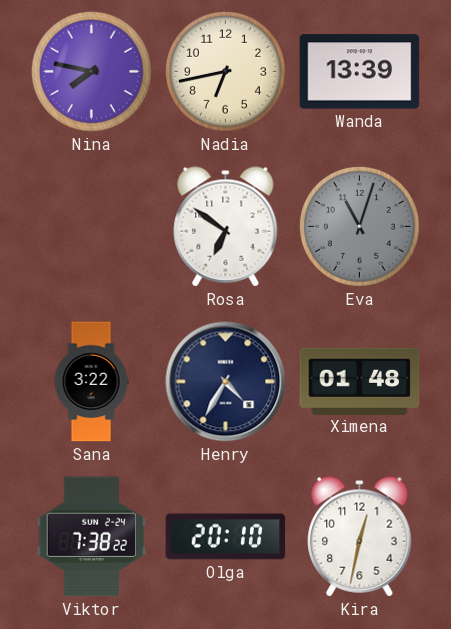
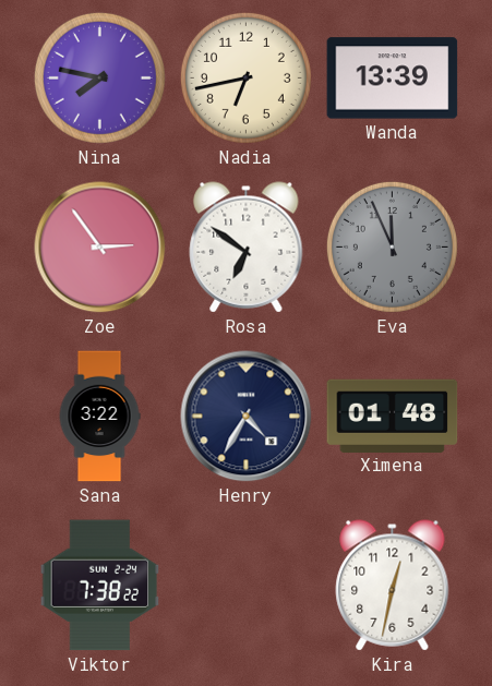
Zoe: none -> 2:54 (100, 248)
Eva: 11:03 -> 11:56 (392, 246)
Olga: 20:10 -> none (226, 537)
